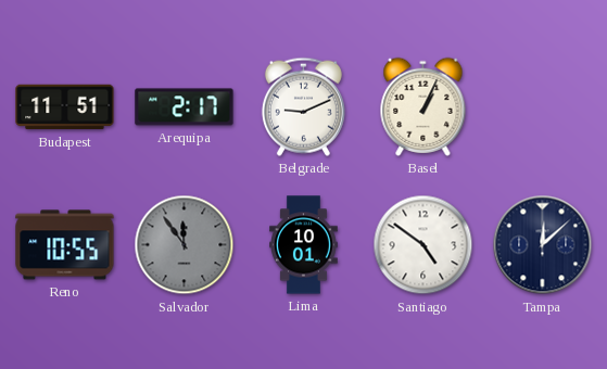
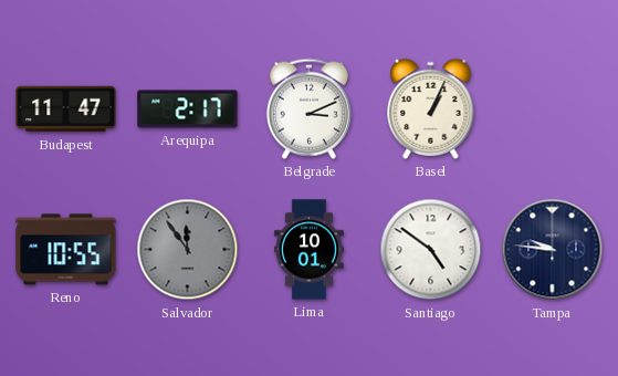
Budapest: 11:51 -> 11:47 (66, 109)
Belgrade: 9:11 -> 3:11 (308, 108)
Tampa: 12:08 -> 9:46 (553, 250)
